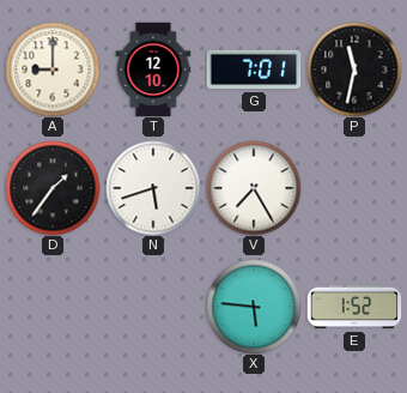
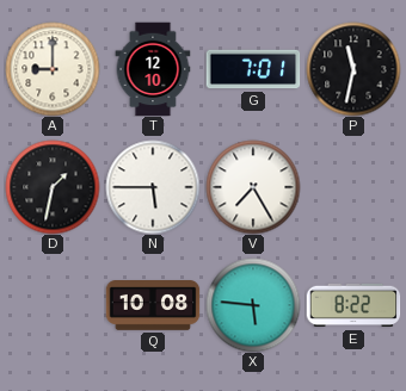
D: 1:36 -> 1:32 (53, 187)
N: 5:42 -> 5:45 (153, 187)
Q: none -> 10:08 (153, 306)
E: 1:52 -> 8:22 (353, 305)
